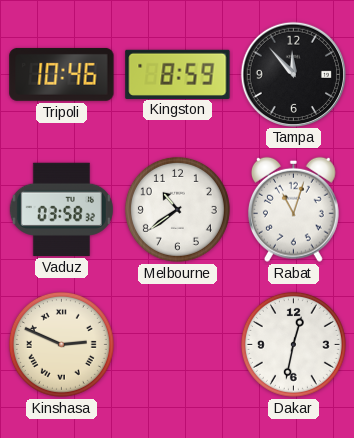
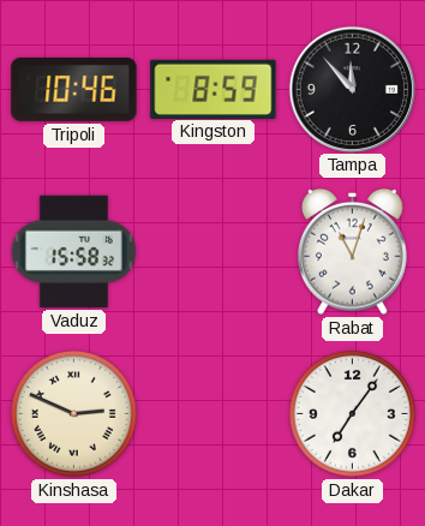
Vaduz: 03:58 -> 15:58 (73, 251)
Melbourne: 10:39 -> none (177, 209)
Dakar: 12:32 -> 7:06 (352, 413)
